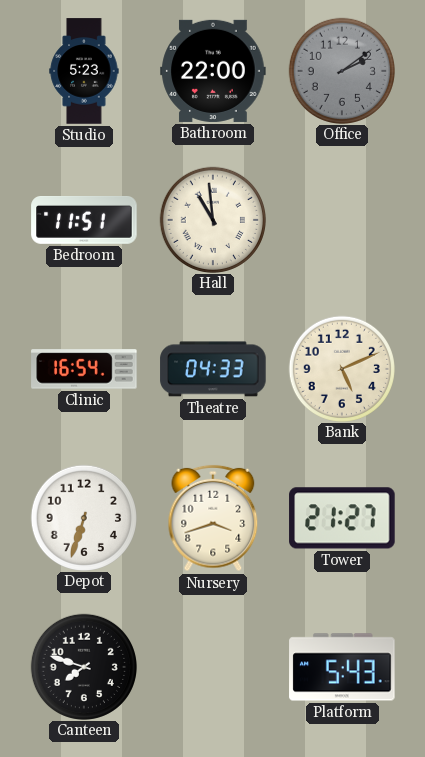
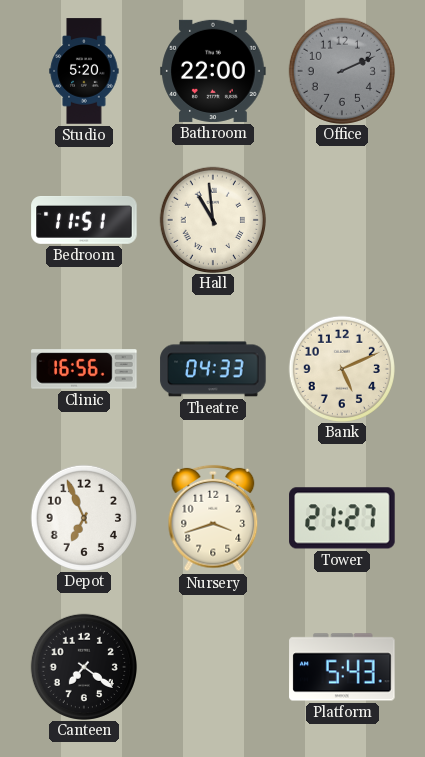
Studio: 5:23 -> 5:20 (84, 71)
Office: 2:09 -> 2:11 (341, 70)
Clinic: 16:54 -> 16:56 (84, 369)
Depot: 6:33 -> 6:56 (83, 517)
Canteen: 7:48 -> 7:21 (83, 666)
